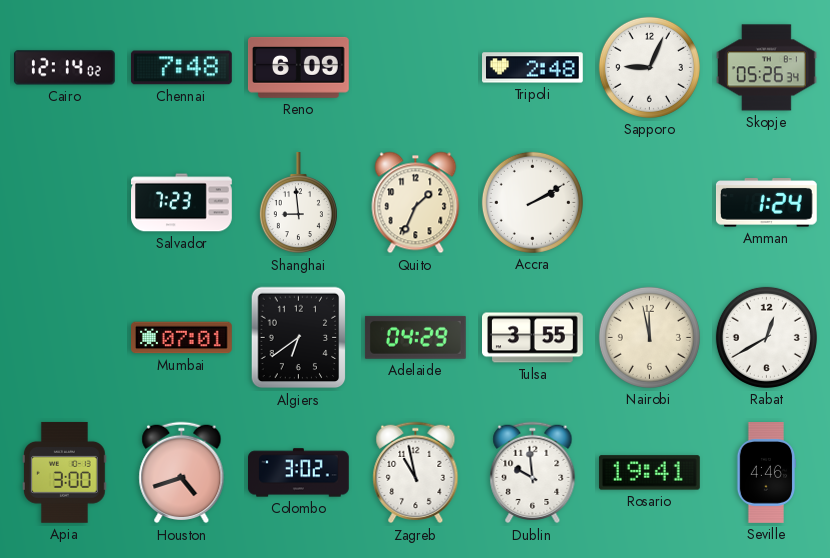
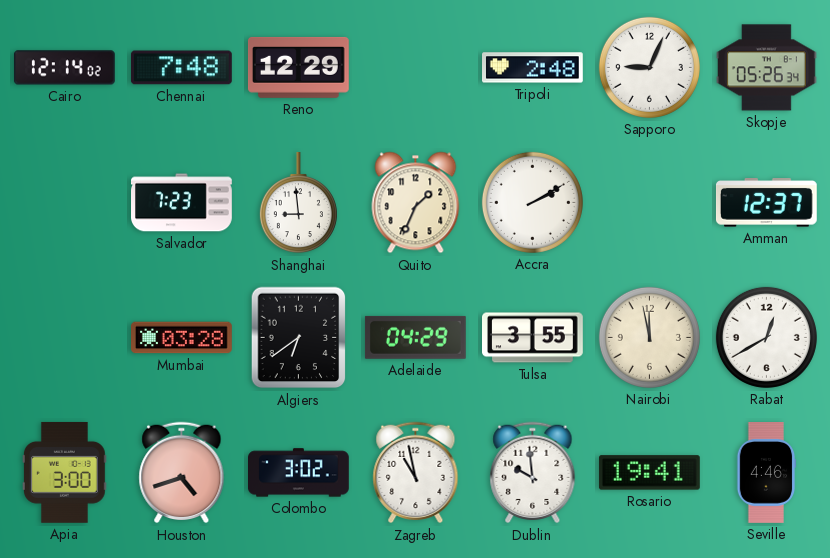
Reno: 6:09 -> 12:29 (298, 67)
Amman: 1:24 -> 12:37 (766, 203)
Mumbai: 07:01 -> 03:28 (182, 338)
